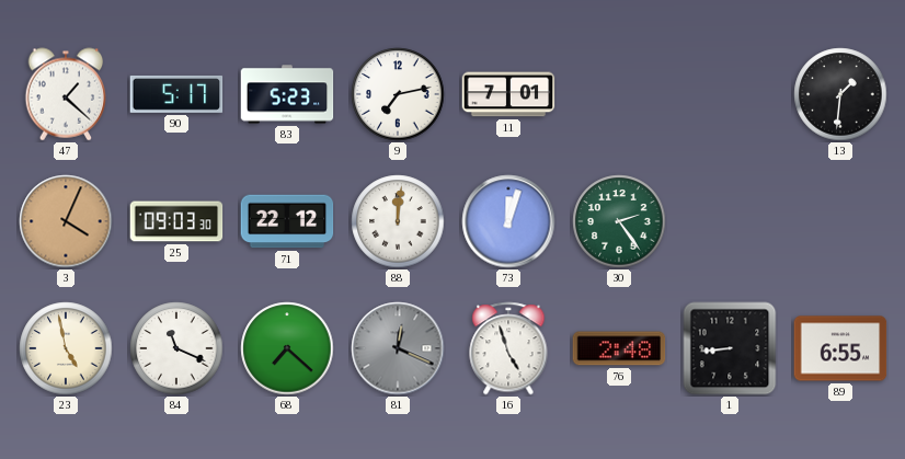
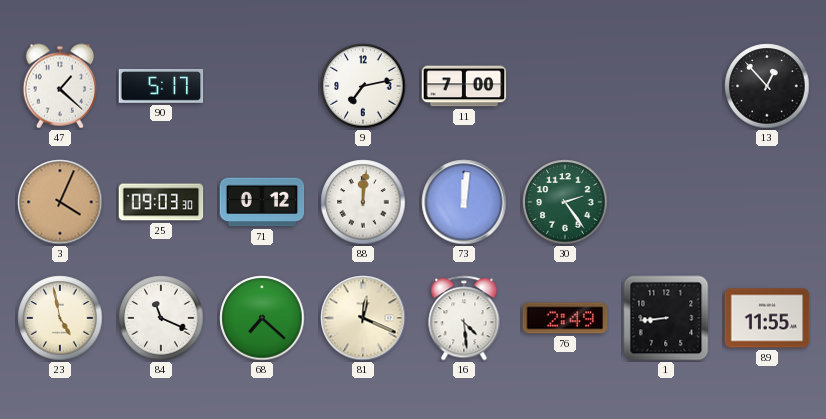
83: 5:23 -> none (287, 94)
11: 7:01 -> 7:00 (464, 86)
13: 1:31 -> 12:53 (767, 86)
71: 22:12 -> 0:12 (262, 202)
73: 12:03 -> 12:01 (464, 202)
81 dial: grey -> cream (363, 318)
16: 4:57 -> 4:29 (464, 318)
76: 2:48 -> 2:49 (565, 318)
89: 6:55 -> 11:55 (767, 318)
